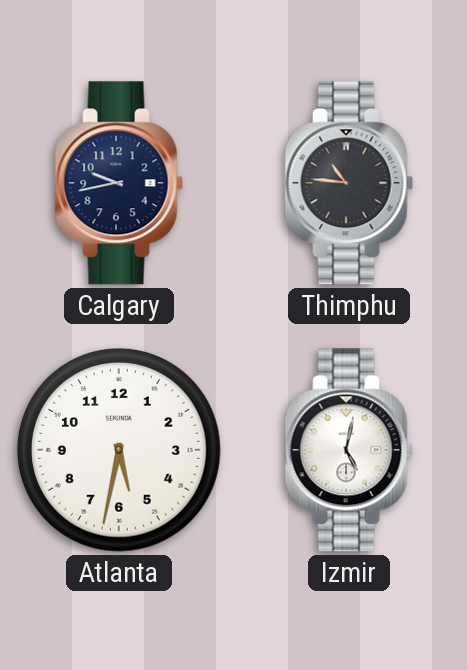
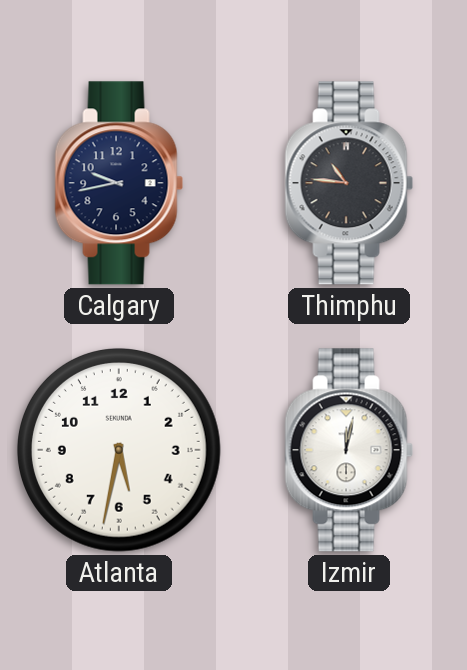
Izmir: 5:02 -> 12:02 (349, 450)
